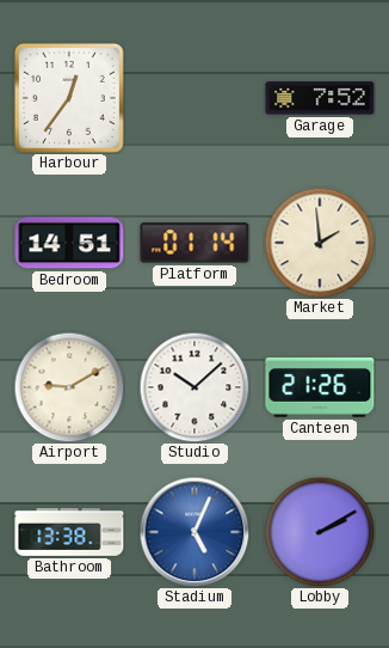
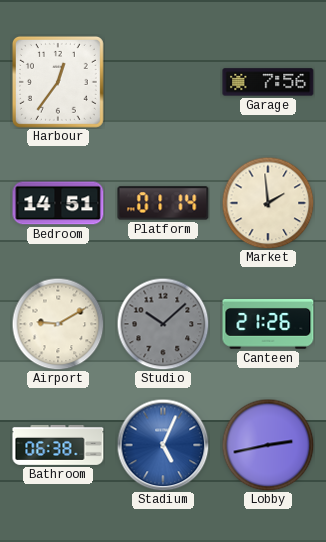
Garage: 7:52 -> 7:56 (268, 82)
Studio dial: white -> grey (163, 324)
Bathroom: 13:38 -> 06:38 (58, 445)
Lobby: 2:10 -> 2:43 (268, 445)
